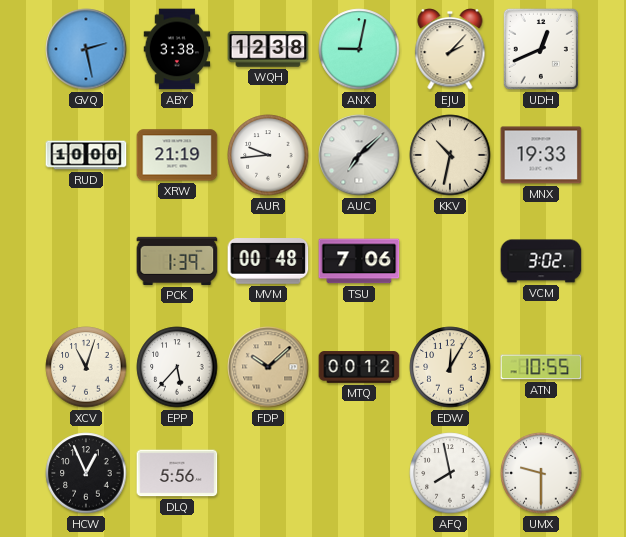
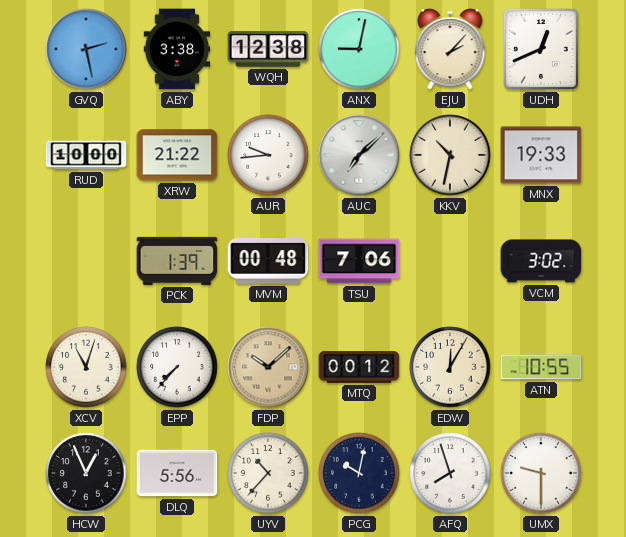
XRW: 21:19 -> 21:22 (177, 155)
EPP: 5:37 -> 7:37 (177, 367)
UYV: none -> 10:37 (268, 473)
PCG: none -> 10:02 (359, 473)
AFQ: 7:58 -> 7:57 (450, 473)
